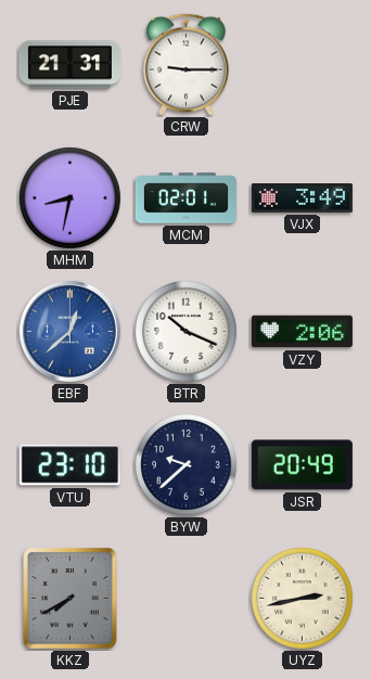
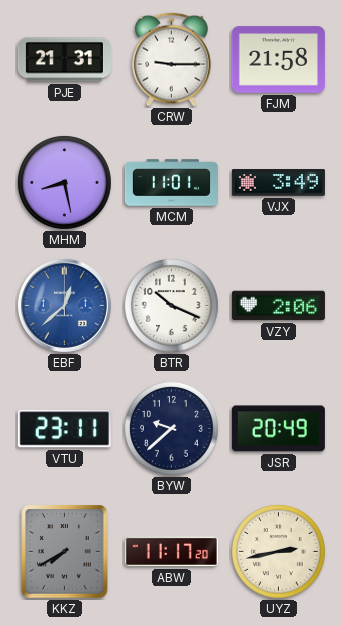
FJM: none -> 21:58 (278, 60)
MHM: 8:32 -> 8:28 (64, 182)
MCM: 02:01 -> 11:01 (171, 183)
VTU: 23:10 -> 23:11 (64, 429)
ABW: none -> 11:17 (171, 552)
